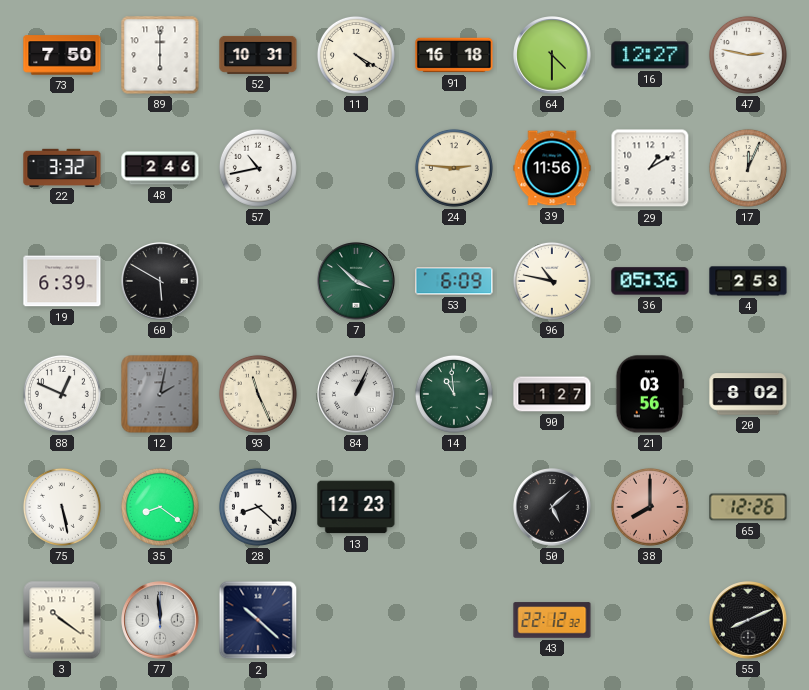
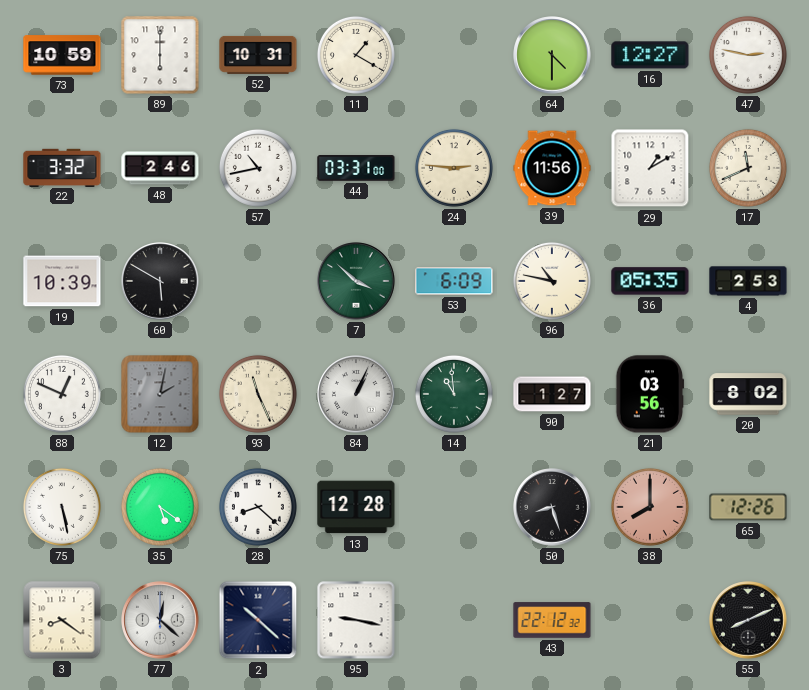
73: 7:50 -> 10:59 (62, 55)
11: 4:20 -> 1:20 (356, 55)
91: 16:18 -> none (454, 55)
44: none -> 03:31 (356, 168)
17: 12:04 -> 11:41 (748, 168)
19: 6:39 -> 10:39 (62, 281)
36: 05:36 -> 05:35 (650, 281)
35: 8:21 -> 5:21 (160, 507)
13: 12:23 -> 12:28 (356, 507)
50: 5:08 -> 8:27 (552, 507)
3: 10:21 -> 8:21 (62, 620)
77: 11:59 -> 12:22 (160, 620)
95: none -> 9:17 (356, 620)
